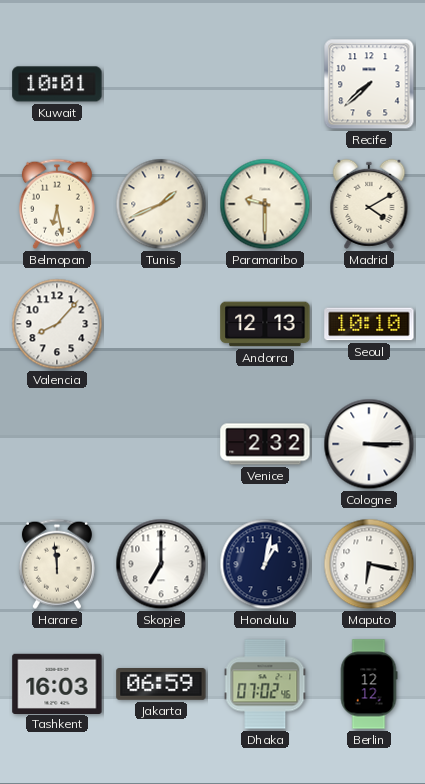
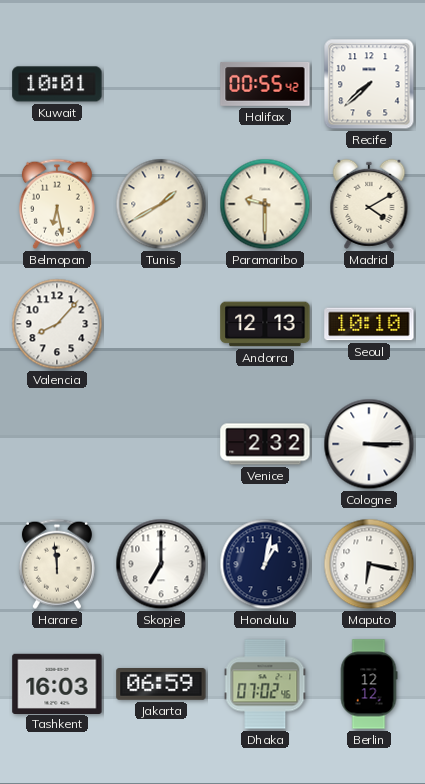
Halifax: none -> 00:55 (265, 84)
Tunis: 1:41 -> 1:40 (161, 204)
